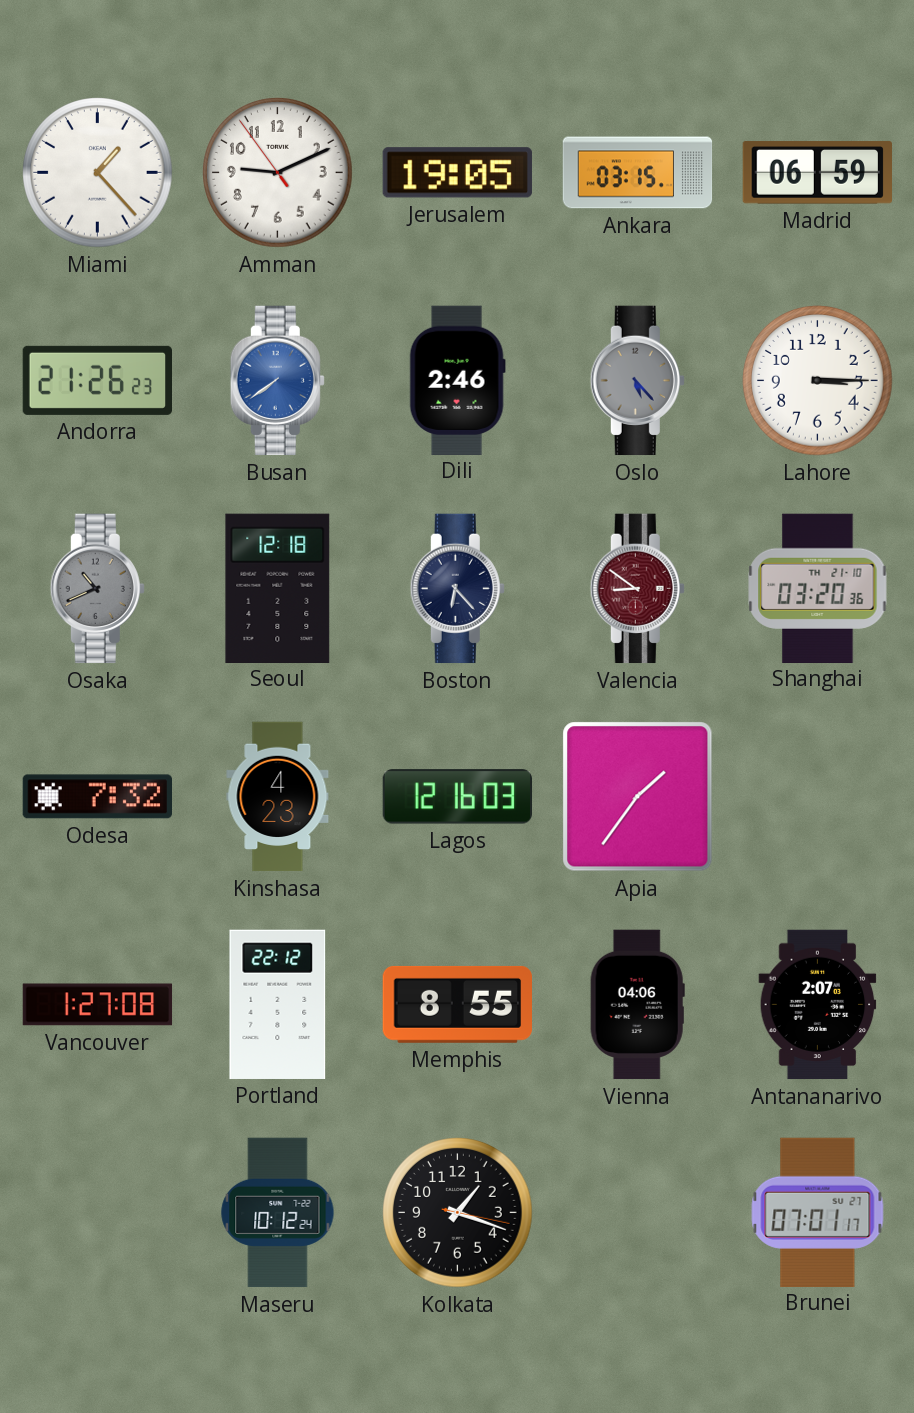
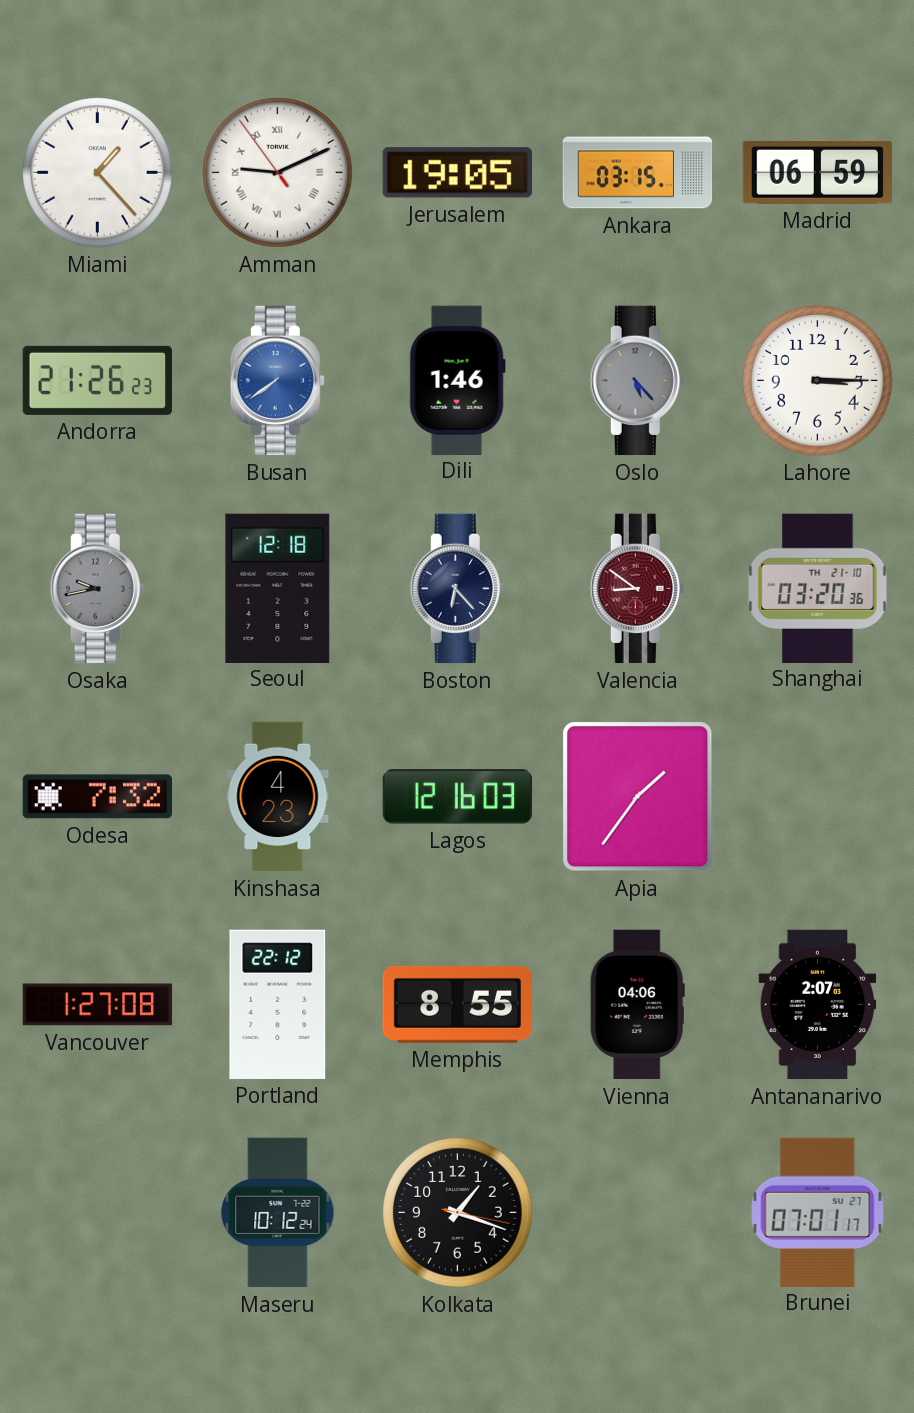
Amman numerals: Arabic -> Roman (278, 173)
Dili: 2:46 -> 1:46 (457, 380)
Osaka: 10:41 -> 9:43 (97, 589)
